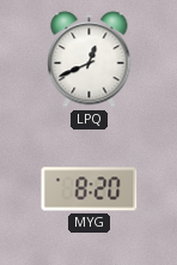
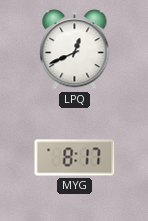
MYG: 8:20 -> 8:17 (75, 158)
